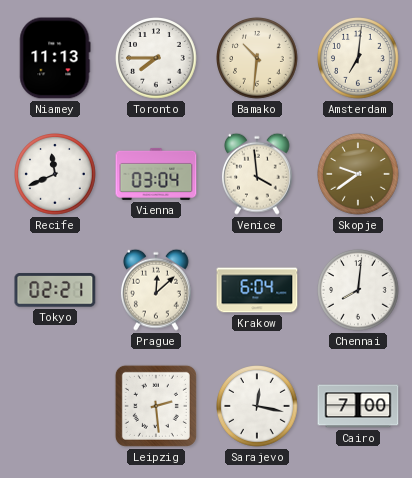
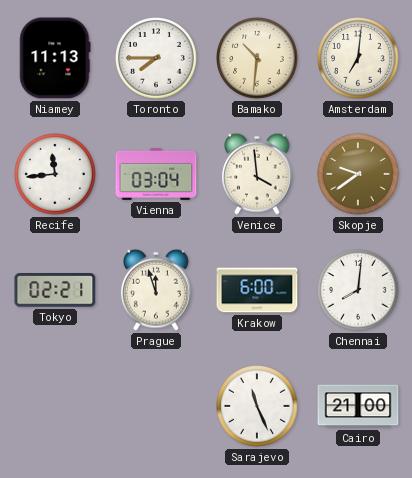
Recife: 11:41 -> 11:44 (56, 175)
Prague: 12:08 -> 11:57 (156, 290)
Krakow: 6:04 -> 6:00 (257, 290)
Leipzig: 2:29 -> none (156, 406)
Sarajevo: 12:17 -> 11:26 (258, 407)
Cairo: 7:00 -> 21:00 (358, 406)
